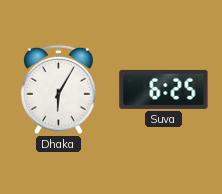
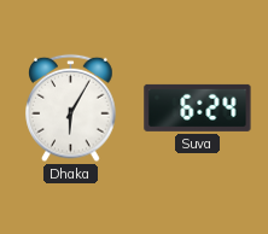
Suva: 6:25 -> 6:24 (198, 107)
